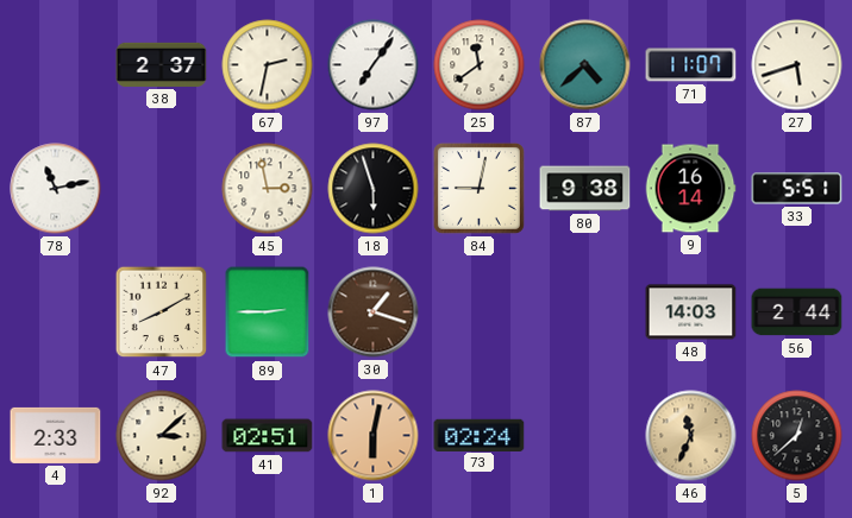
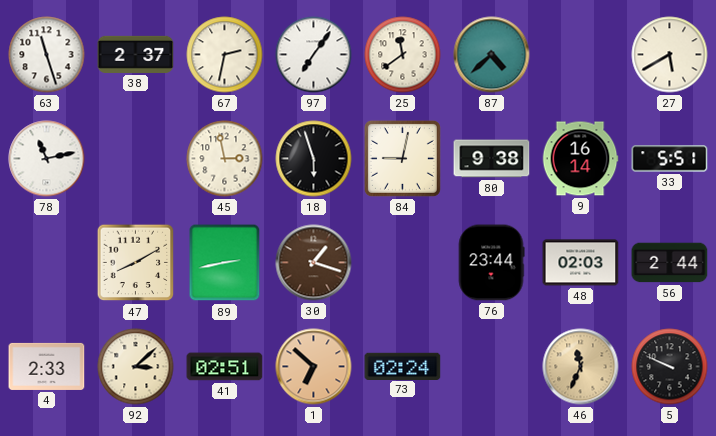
63: none -> 11:27 (47, 55)
71: 11:07 -> none (691, 65)
27: 5:42 -> 5:40 (670, 55)
89: 2:45 -> 2:43 (225, 263)
76: none -> 23:44 (491, 263)
48: 14:03 -> 02:03 (581, 263)
1: 6:02 -> 6:52 (314, 367)
5: 12:38 -> 9:49 (670, 367)
